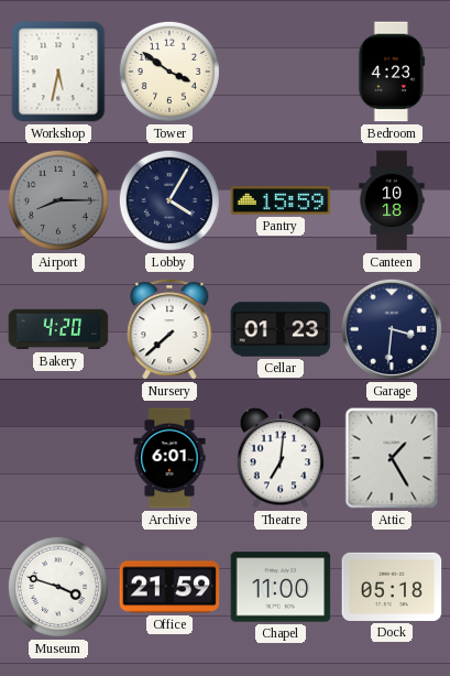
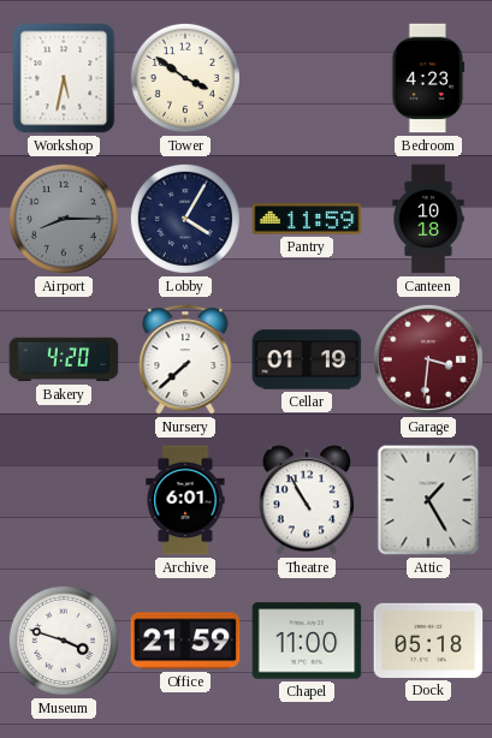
Pantry: 15:59 -> 11:59 (307, 219)
Cellar: 01:23 -> 01:19 (307, 359)
Garage dial: navy -> burgundy (428, 359)
Theatre: 7:01 -> 10:55 (307, 500)
